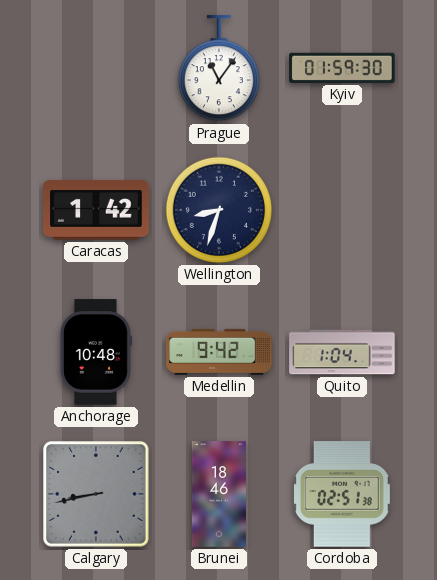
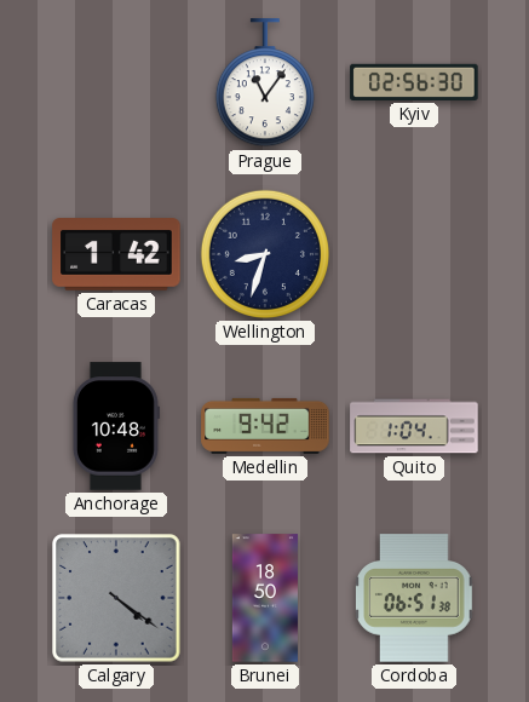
Kyiv: 01:59 -> 02:56 (414, 82)
Calgary: 8:43 -> 4:21 (116, 598)
Brunei: 18:46 -> 18:50 (265, 598)
Cordoba: 02:51 -> 06:51 (415, 598)
